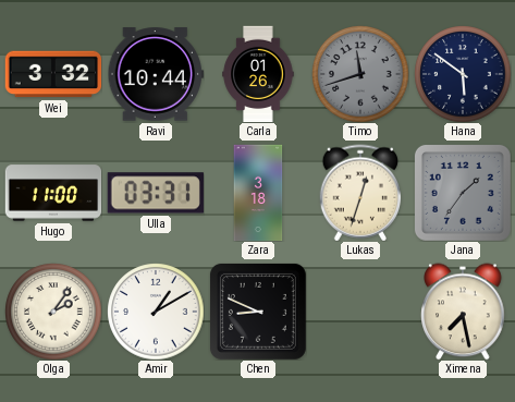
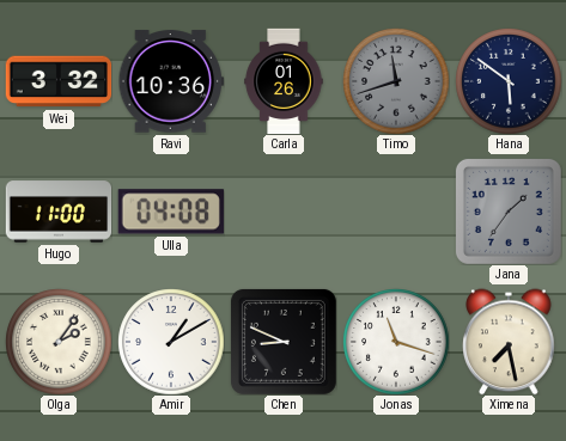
Ravi: 10:44 -> 10:36 (170, 81)
Ulla: 03:31 -> 04:08 (171, 212)
Zara: 3:18 -> none (258, 193)
Lukas: 12:33 -> none (360, 193)
Jonas: none -> 11:18 (396, 342)
